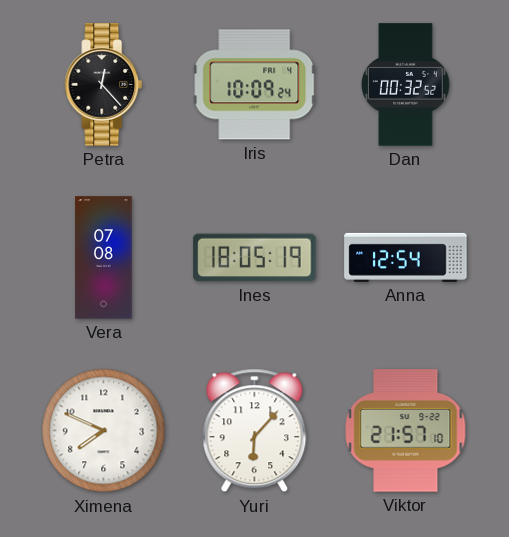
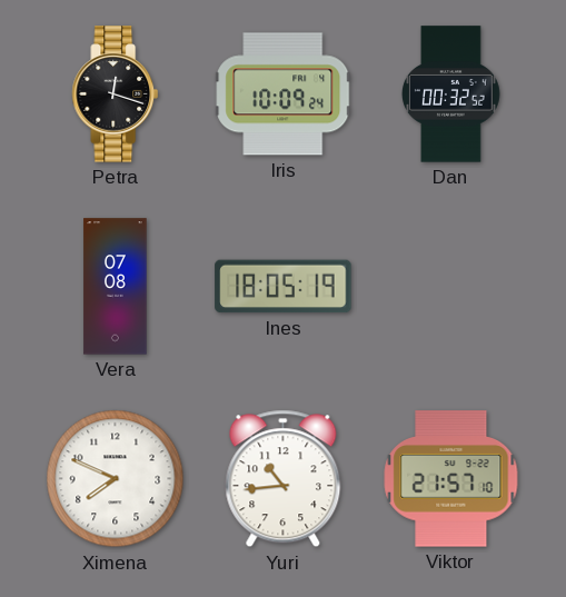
Petra: 12:23 -> 12:18 (116, 94)
Anna: 12:54 -> none (406, 257)
Yuri: 6:07 -> 10:44 (284, 479)
